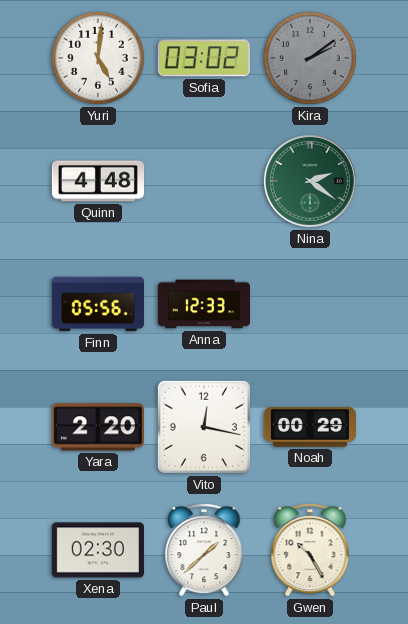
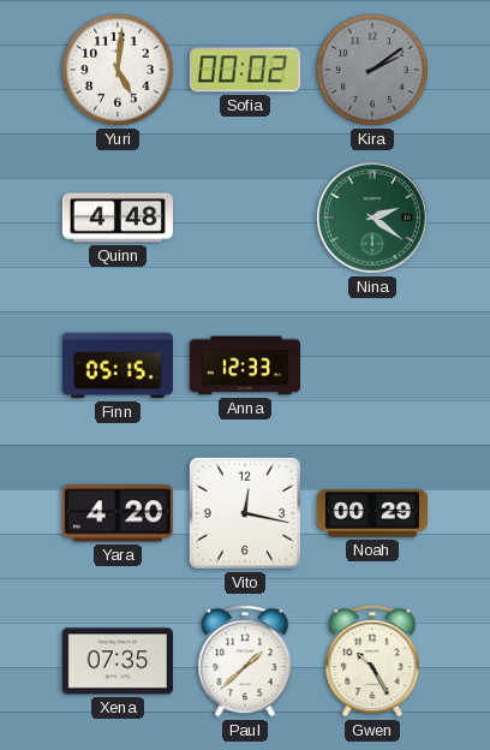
Sofia: 03:02 -> 00:02 (245, 70)
Finn: 05:56 -> 05:15 (118, 365)
Yara: 2:20 -> 4:20 (118, 513)
Xena: 02:30 -> 07:35 (118, 661)
